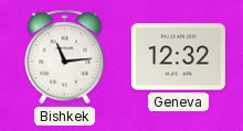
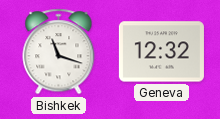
Bishkek: 11:14 -> 11:18 (59, 52)
